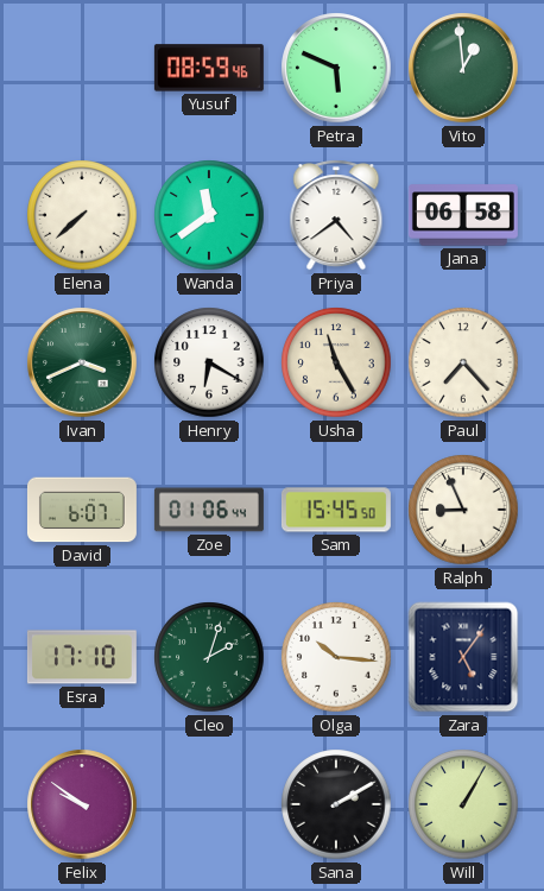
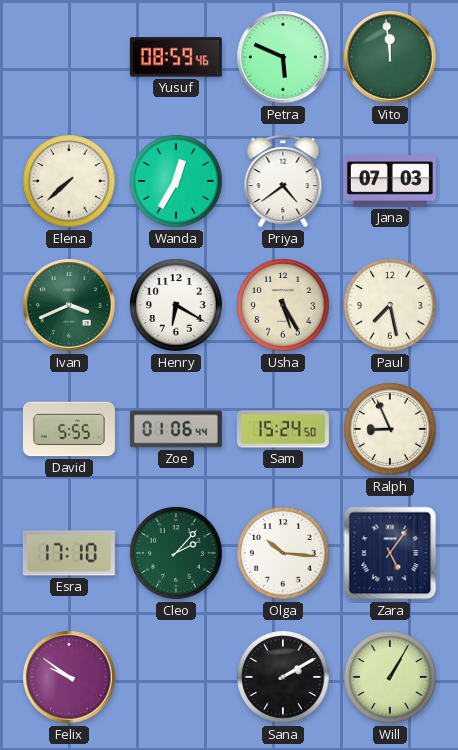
Vito: 12:59 -> 11:59 (390, 57)
Wanda: 11:39 -> 12:35 (176, 181)
Jana: 06:58 -> 07:03 (390, 181)
Usha: 11:25 -> 5:25 (283, 305)
Paul: 7:23 -> 7:28 (390, 305)
David: 6:07 -> 5:55 (69, 429)
Sam: 15:45 -> 15:24 (283, 429)
Cleo: 2:03 -> 2:07 (176, 553)
